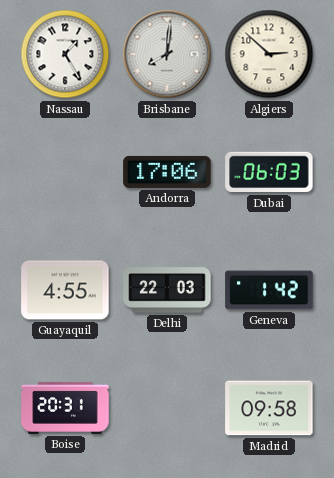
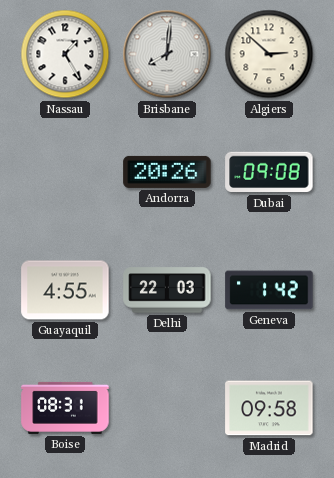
Andorra: 17:06 -> 20:26 (167, 172)
Dubai: 06:03 -> 09:08 (269, 172)
Boise: 20:31 -> 08:31 (65, 408)
